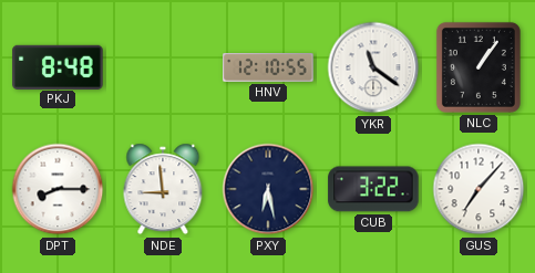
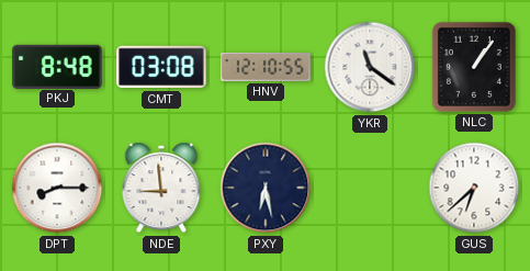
CMT: none -> 03:08 (161, 67)
CUB: 3:22 -> none (373, 189)
GUS: 7:07 -> 6:38 (474, 188)
